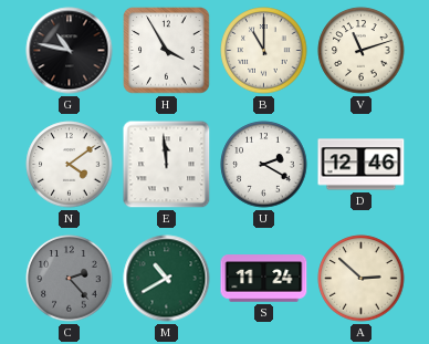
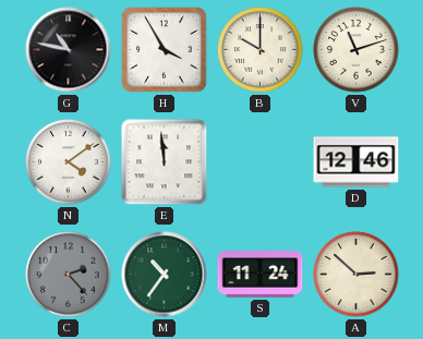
B: 11:00 -> 10:00 (261, 50)
U: 2:20 -> none (264, 165)
M: 10:40 -> 10:36 (165, 275)
